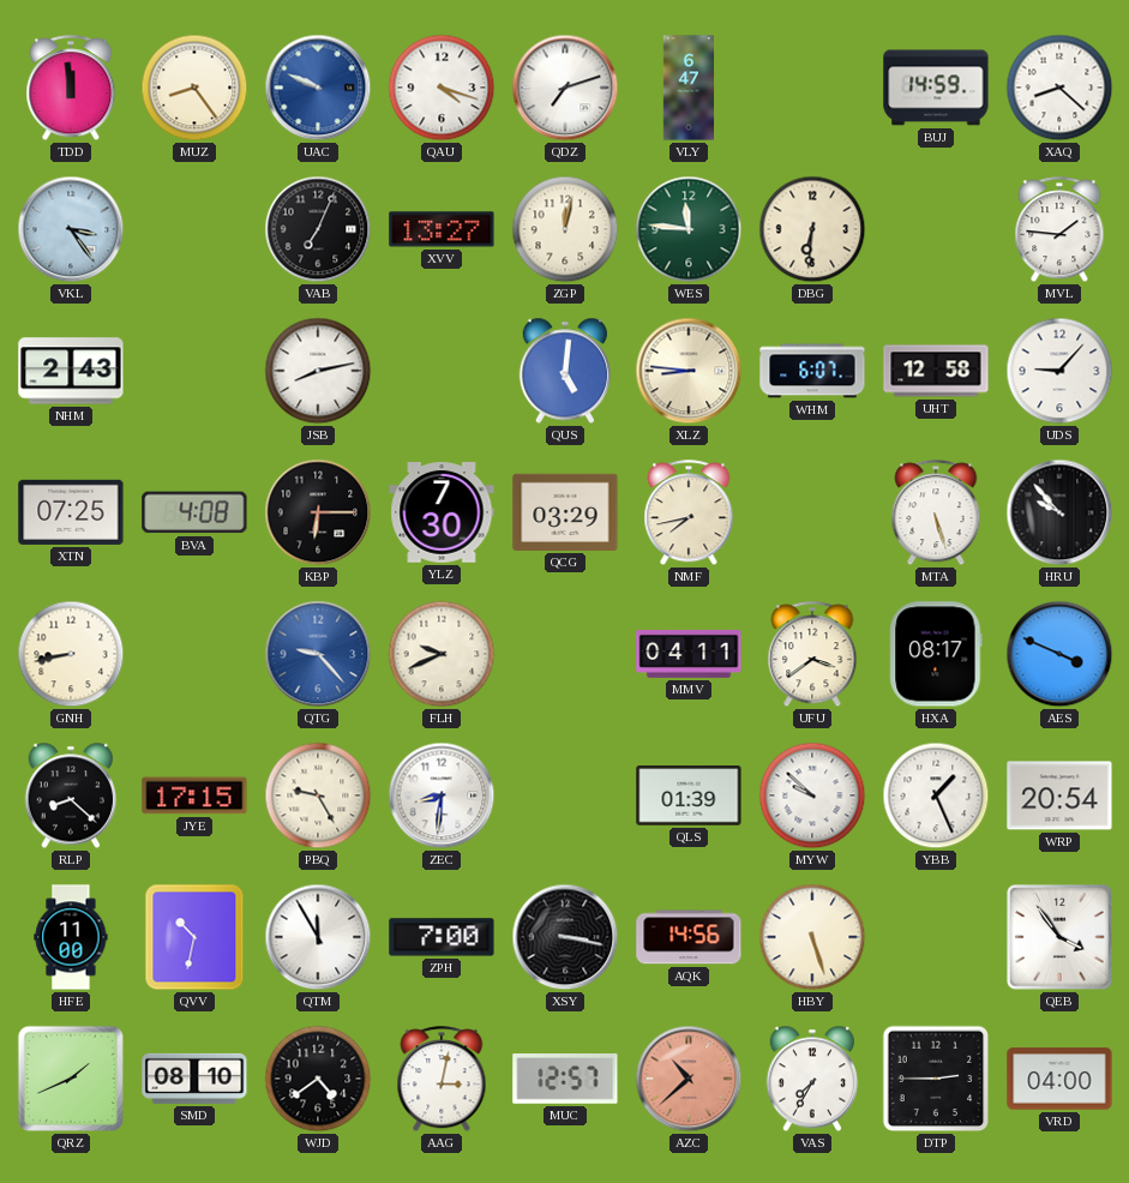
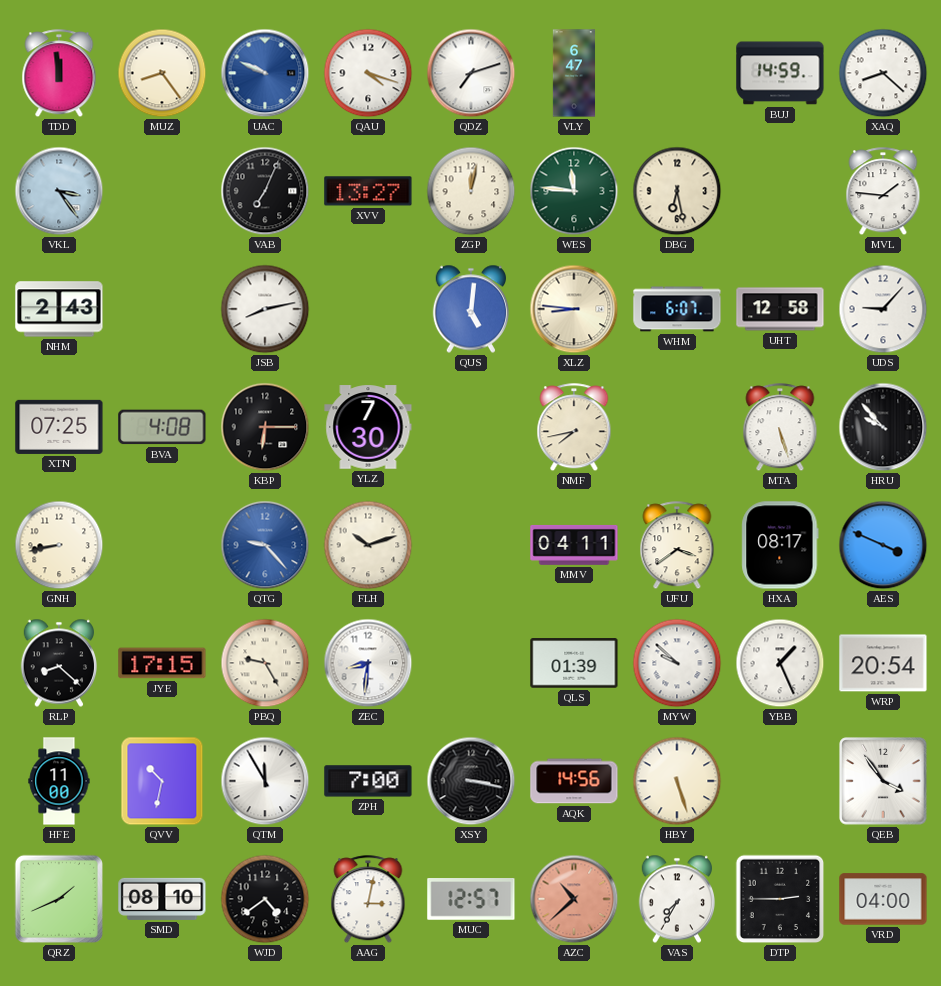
DBG: 6:31 -> 6:28 (677, 191)
QCG: 03:29 -> none (565, 512)
FLH: 9:41 -> 10:12 (368, 545)
